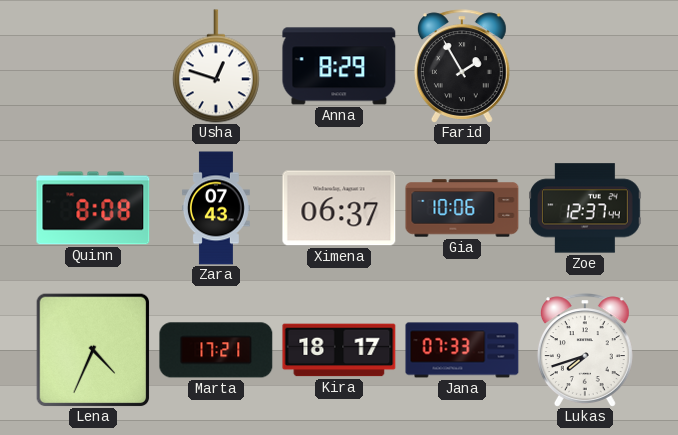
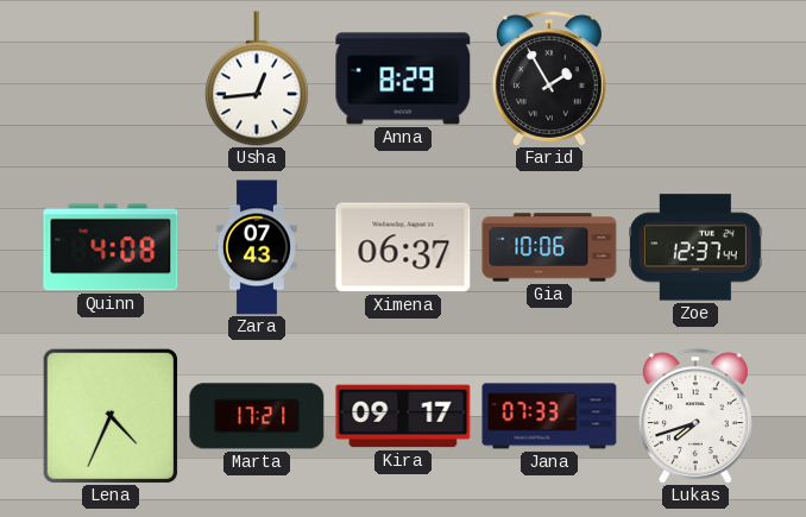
Usha: 12:48 -> 12:44 (257, 78)
Quinn: 8:08 -> 4:08 (111, 247)
Kira: 18:17 -> 09:17 (403, 416)
